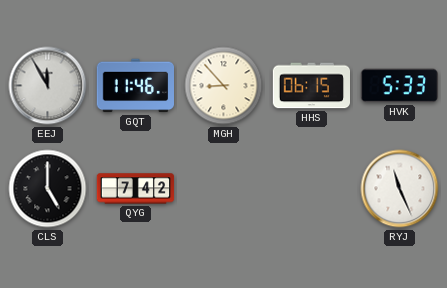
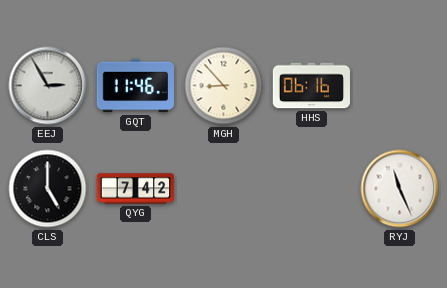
EEJ: 11:55 -> 2:55 (48, 86)
HHS: 06:15 -> 06:16 (311, 86)
HVK: 5:33 -> none (399, 86)
